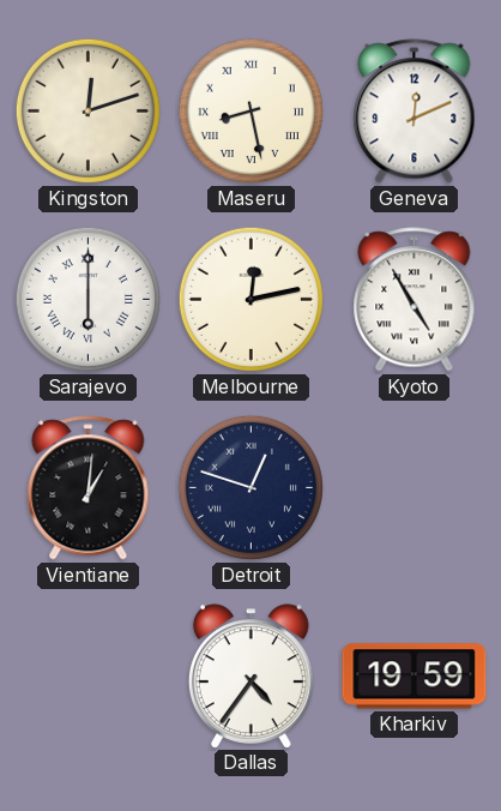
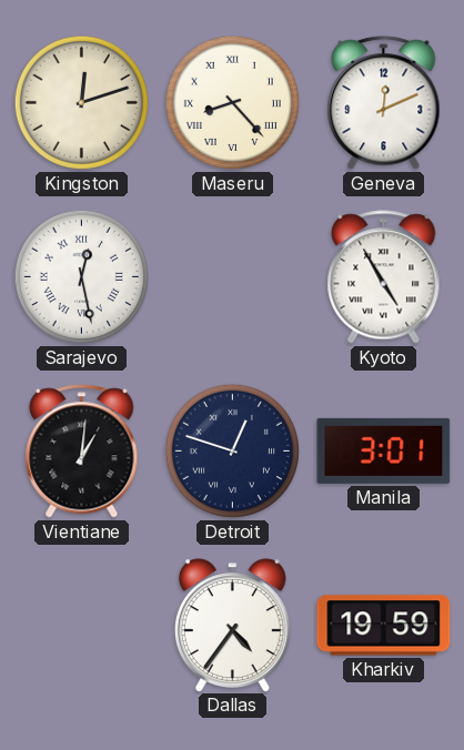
Maseru: 8:28 -> 8:23 (232, 102)
Sarajevo: 6:00 -> 12:28 (81, 276)
Melbourne: 12:13 -> none (251, 299)
Manila: none -> 3:01 (384, 450)
